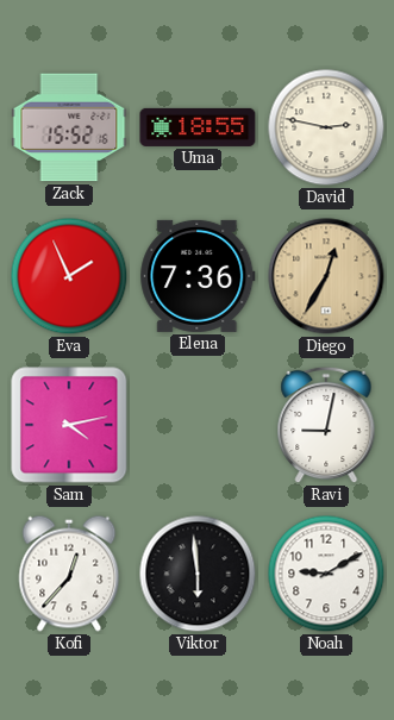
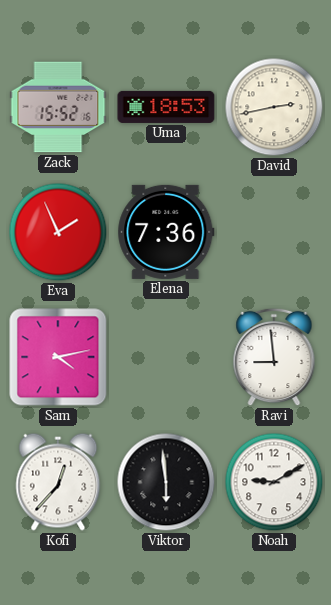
Uma: 18:55 -> 18:53 (166, 107)
David: 2:47 -> 2:43 (274, 107)
Diego: 12:35 -> none (326, 276)
Ravi: 9:02 -> 8:59 (274, 357)
